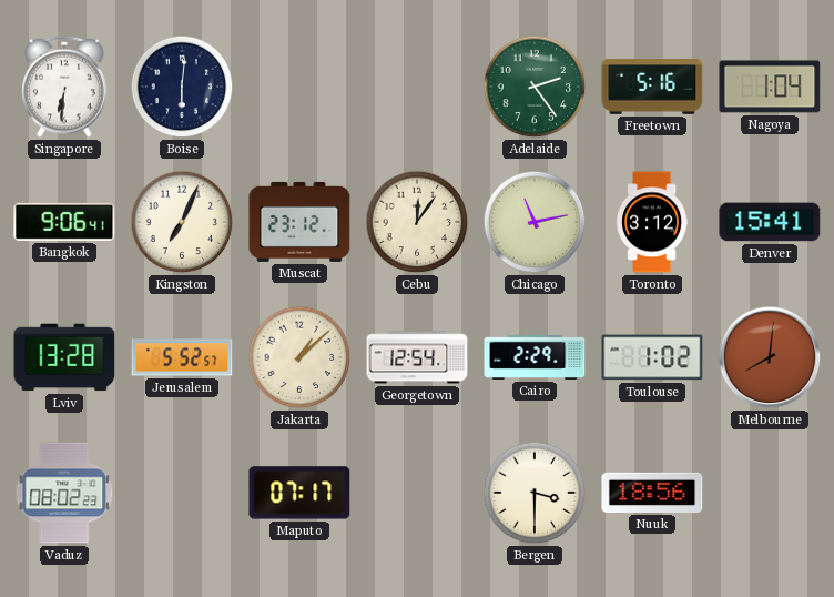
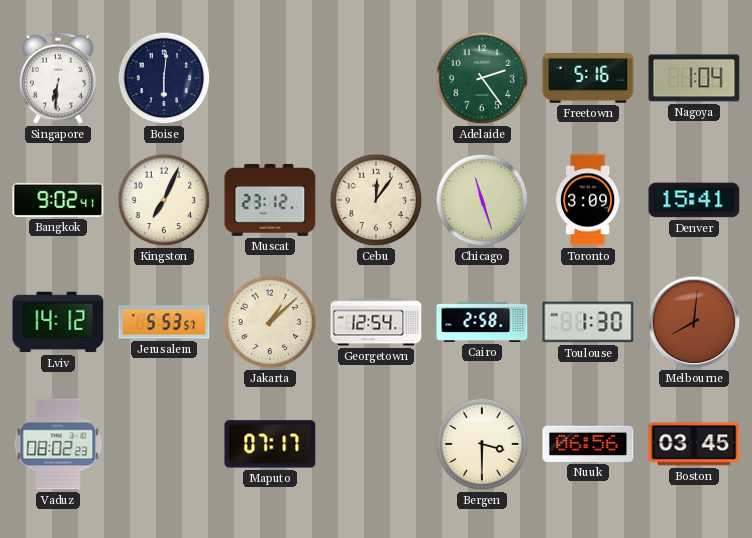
Bangkok: 9:06 -> 9:02 (58, 200)
Chicago: 11:13 -> 11:27 (482, 200)
Toronto: 3:12 -> 3:09 (588, 200)
Lviv: 13:28 -> 14:12 (58, 322)
Jerusalem: 5:52 -> 5:53 (164, 322)
Cairo: 2:29 -> 2:58 (482, 322)
Toulouse: 1:02 -> 1:30 (588, 322)
Nuuk: 18:56 -> 06:56 (588, 444)
Boston: none -> 03:45 (694, 444)
